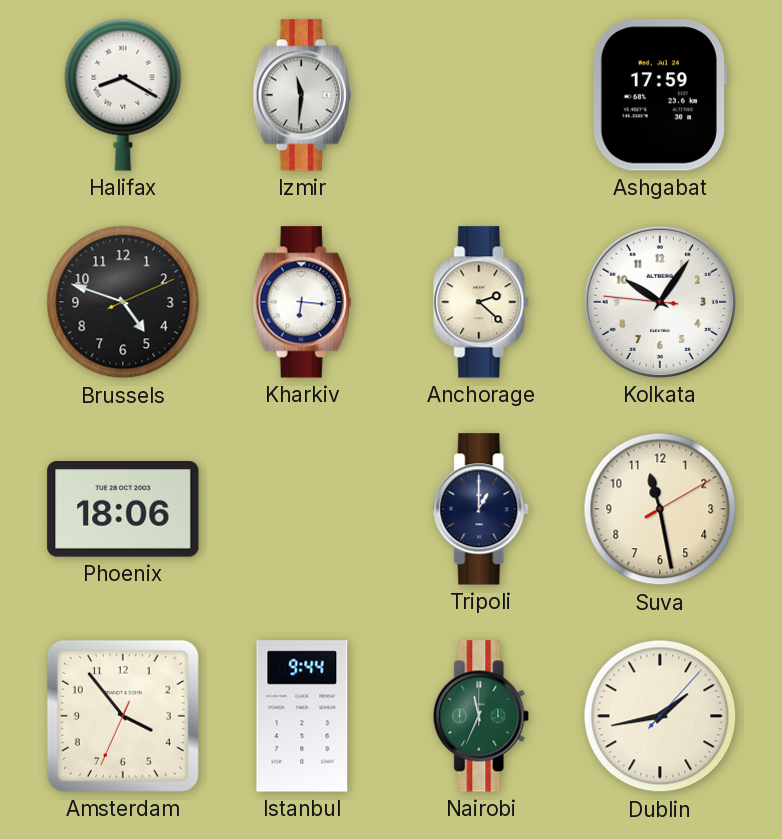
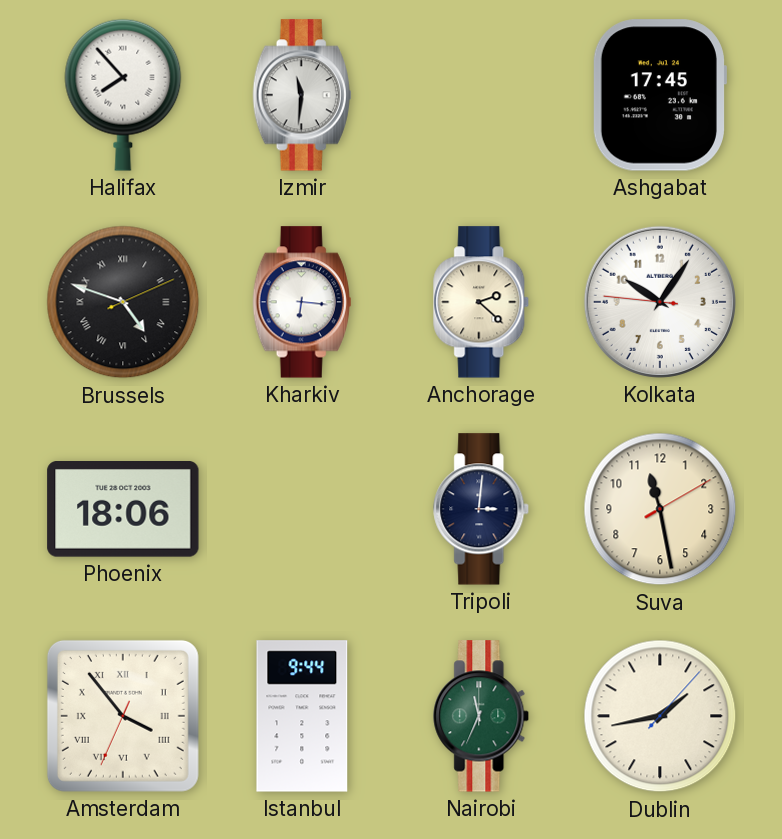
Halifax: 8:20 -> 7:53 (123, 95)
Ashgabat: 17:59 -> 17:45 (659, 95)
Brussels numerals: Arabic -> Roman (123, 302)
Tripoli: 1:00 -> 3:01 (482, 509)
Amsterdam numerals: Arabic -> Roman (123, 716)
